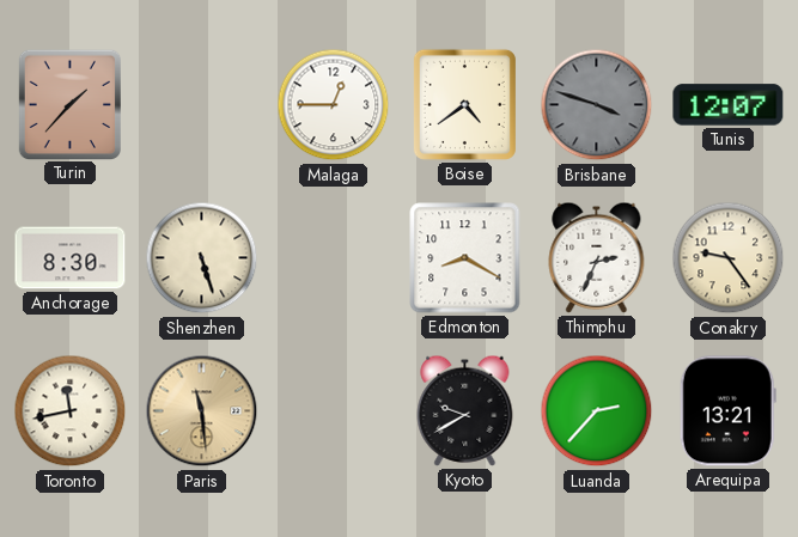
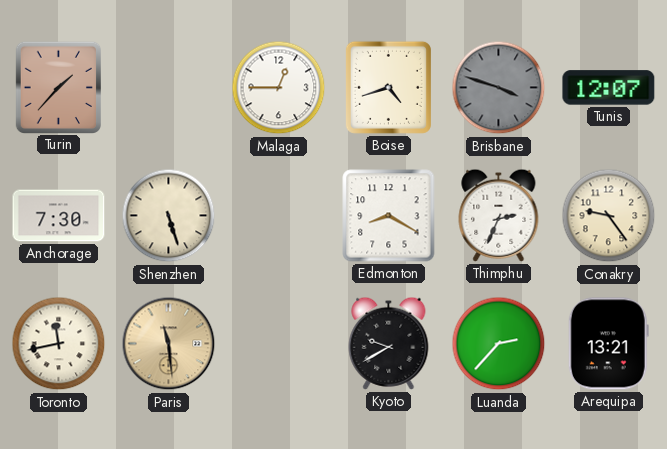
Boise: 4:39 -> 4:42 (388, 87)
Anchorage: 8:30 -> 7:30 (59, 216)
